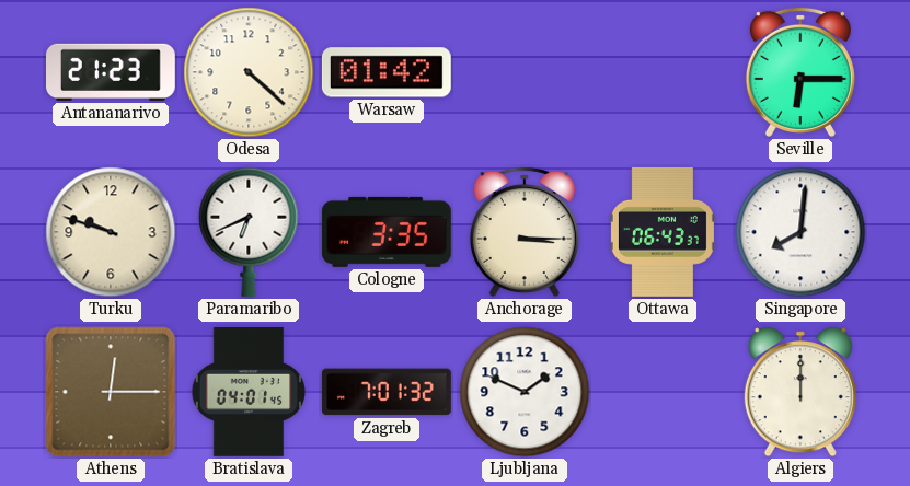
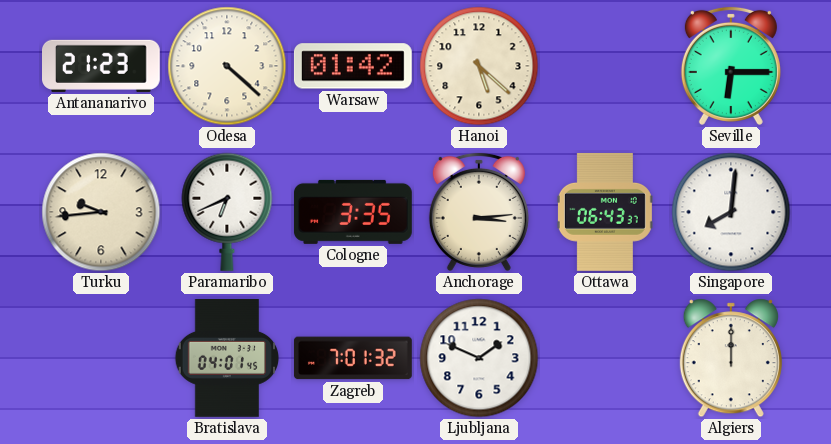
Hanoi: none -> 5:22 (479, 66)
Turku: 9:48 -> 9:44 (101, 212)
Anchorage: 3:15 -> 3:14 (479, 212)
Athens: 12:15 -> none (111, 392)
